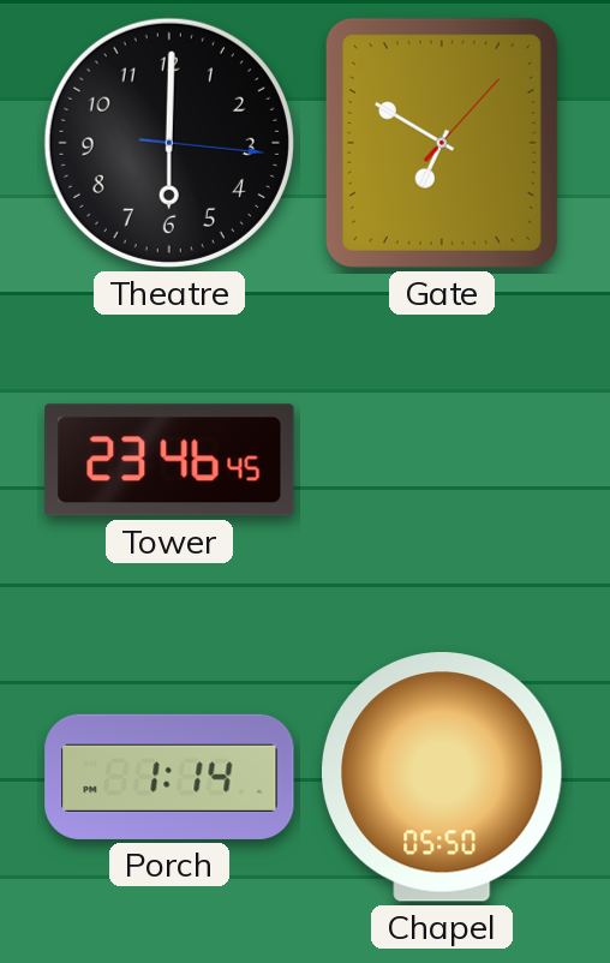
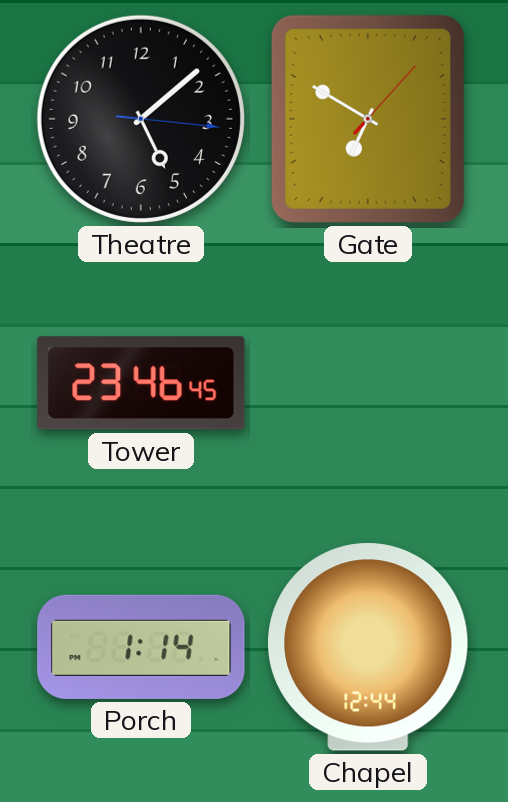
Theatre: 6:00 -> 5:08 (141, 119)
Chapel: 05:50 -> 12:44 (369, 647)
